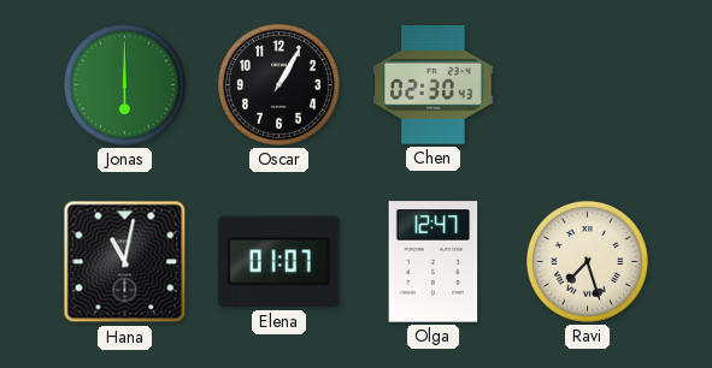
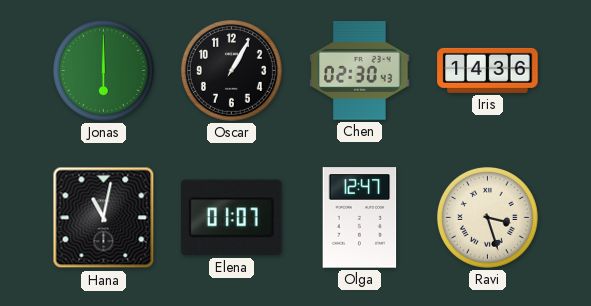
Iris: none -> 14:36 (488, 70)
Ravi: 7:27 -> 3:27 (487, 217)
